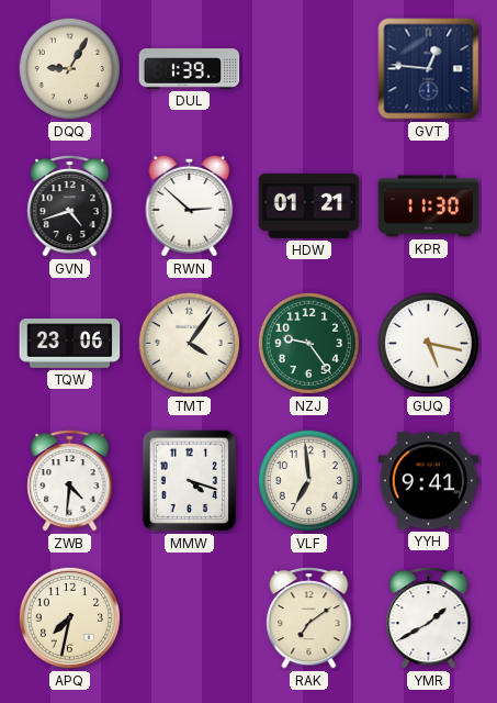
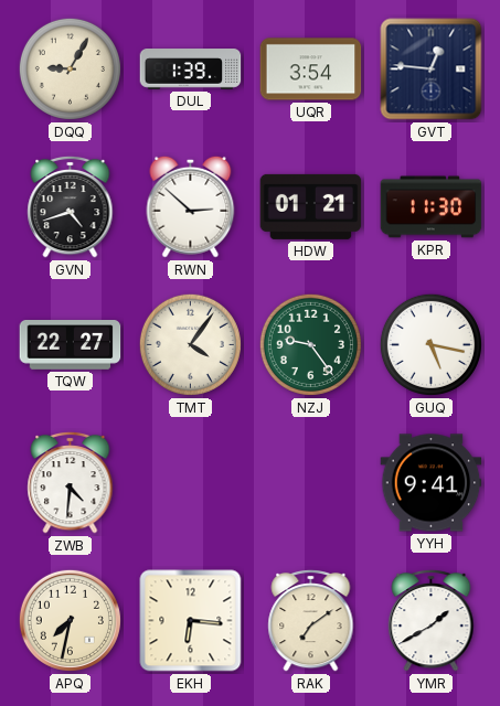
UQR: none -> 3:54 (311, 69)
TQW: 23:06 -> 22:27 (71, 345)
MMW: 4:18 -> none (190, 481)
VLF: 6:59 -> none (308, 480)
EKH: none -> 6:16 (191, 621)
